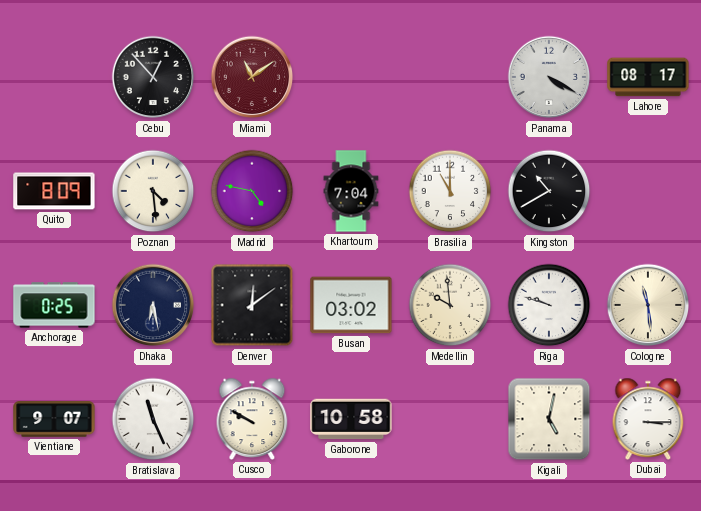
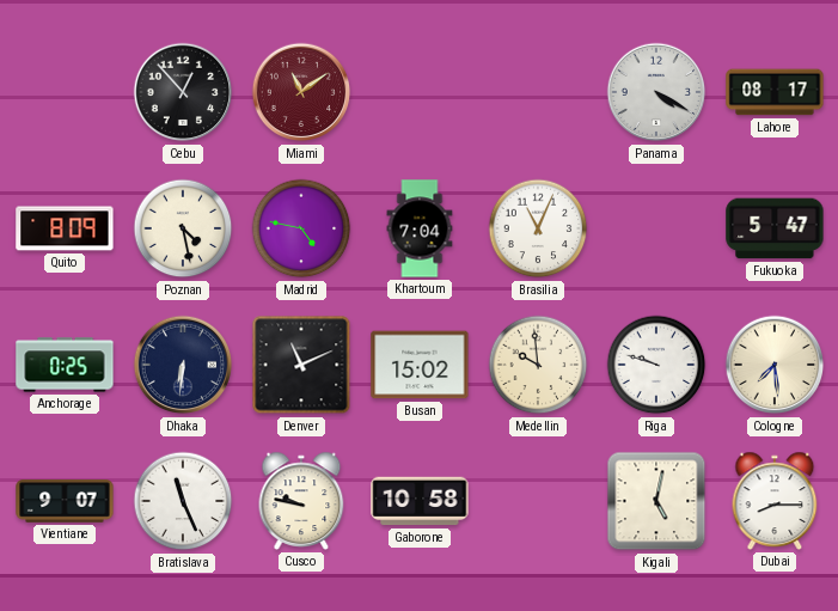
Poznan: 4:29 -> 4:28 (183, 228)
Brasilia: 11:00 -> 11:04 (538, 228)
Kingston: 10:40 -> none (549, 191)
Fukuoka: none -> 5:47 (775, 228)
Dhaka: 6:28 -> 6:31 (183, 365)
Denver: 12:09 -> 11:11 (301, 365)
Busan: 03:02 -> 15:02 (420, 365)
Cologne: 11:29 -> 7:29 (775, 365)
Cusco: 9:50 -> 9:47 (301, 501)
Dubai: 3:15 -> 8:15 (775, 501)
